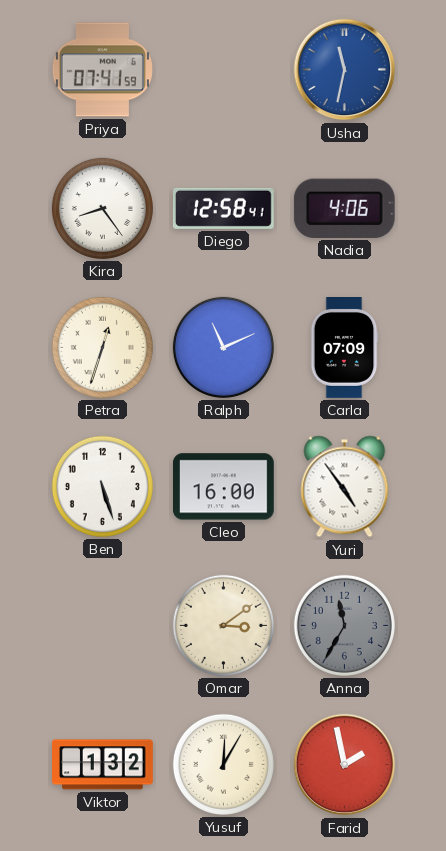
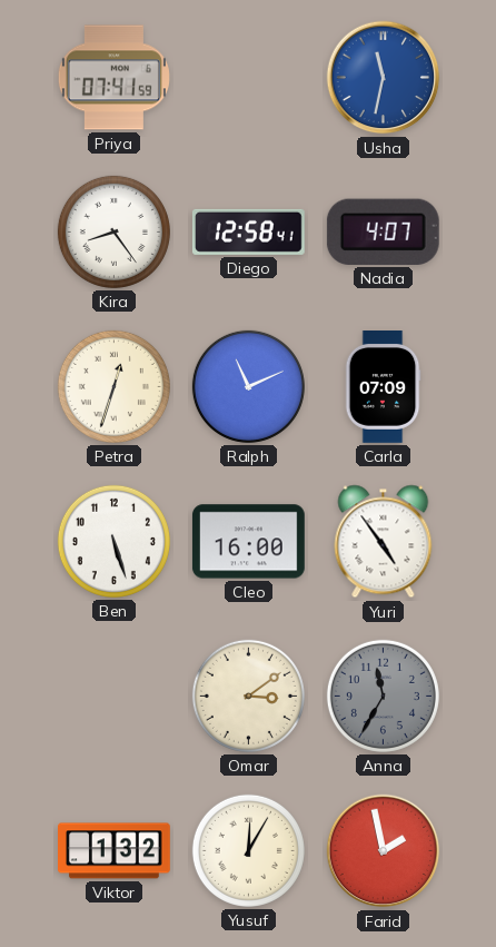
Nadia: 4:06 -> 4:07 (383, 231)
